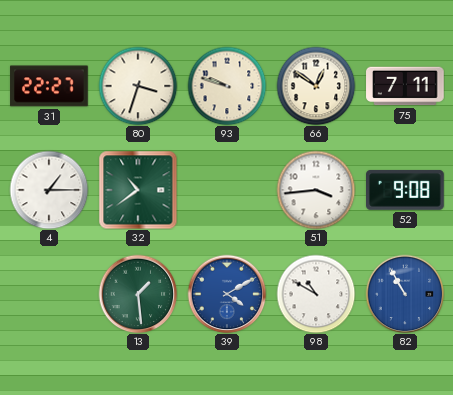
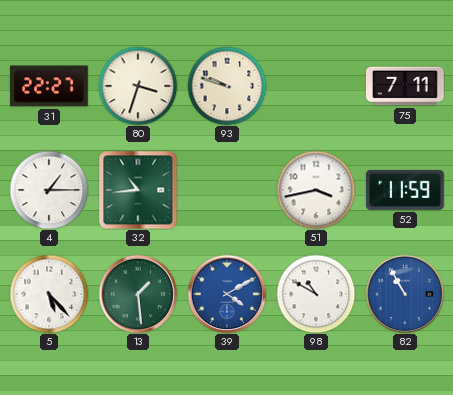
66: 12:51 -> none (316, 86)
32: 10:39 -> 10:44 (138, 190)
51: 3:44 -> 3:43 (316, 190)
52: 9:08 -> 11:59 (405, 190)
5: none -> 5:23 (49, 294)
